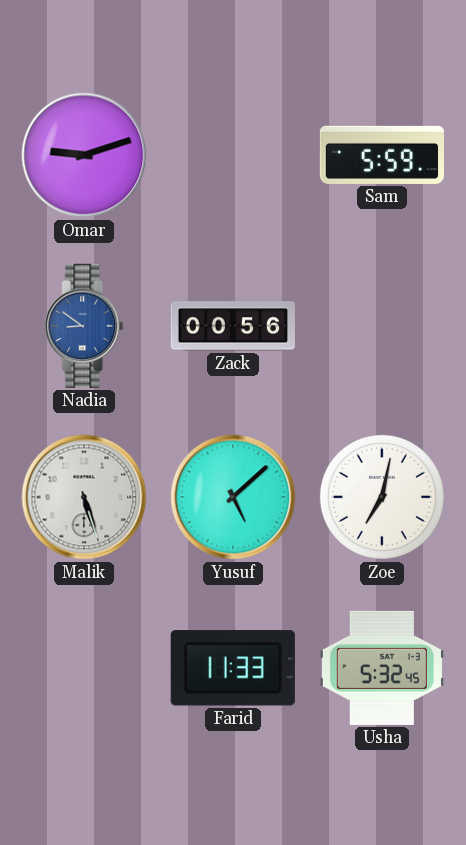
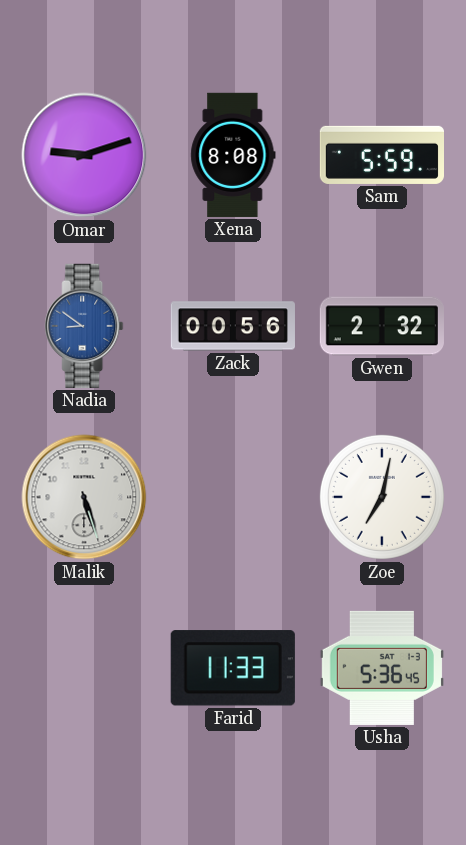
Xena: none -> 8:08 (233, 155)
Gwen: none -> 2:32 (382, 326)
Yusuf: 5:08 -> none (233, 497)
Usha: 5:32 -> 5:36 (382, 668)
